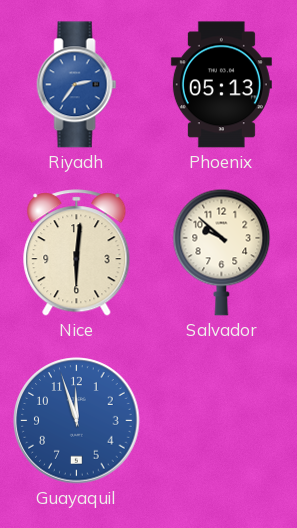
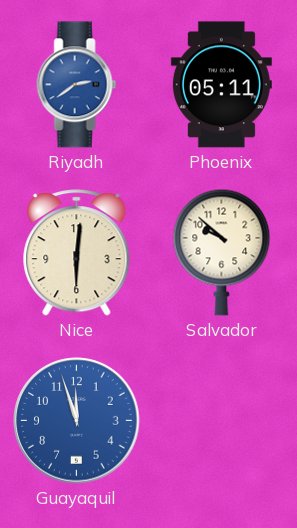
Riyadh: 2:36 -> 2:39 (77, 85)
Phoenix: 05:13 -> 05:11 (221, 85)
